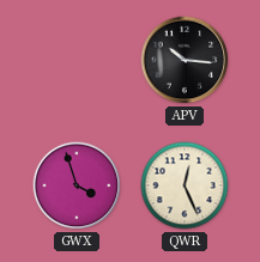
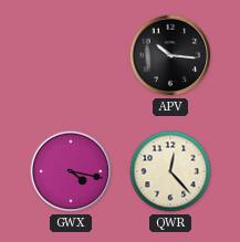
GWX: 3:57 -> 4:17 (71, 171)
QWR: 12:26 -> 12:23 (170, 171)
